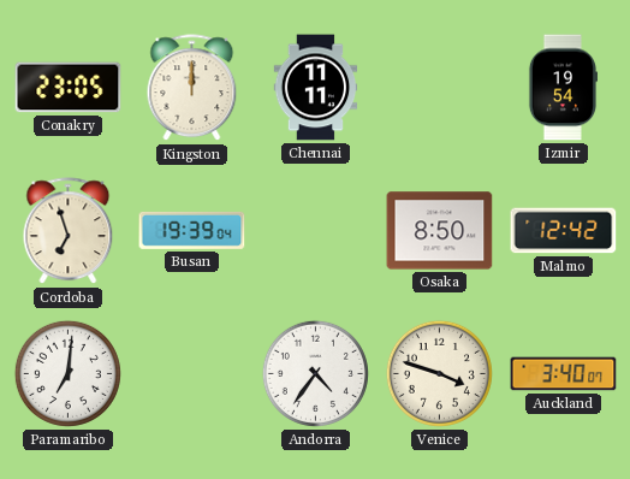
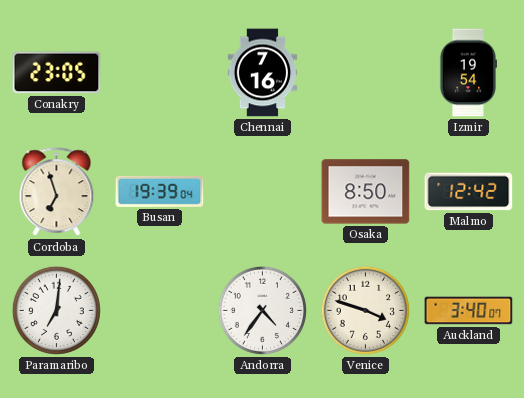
Kingston: 12:00 -> none (192, 88)
Chennai: 11:11 -> 7:16 (263, 73)
